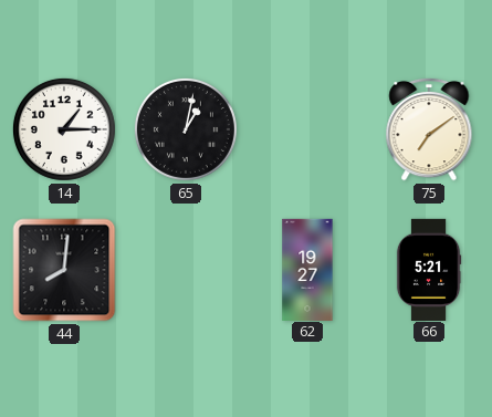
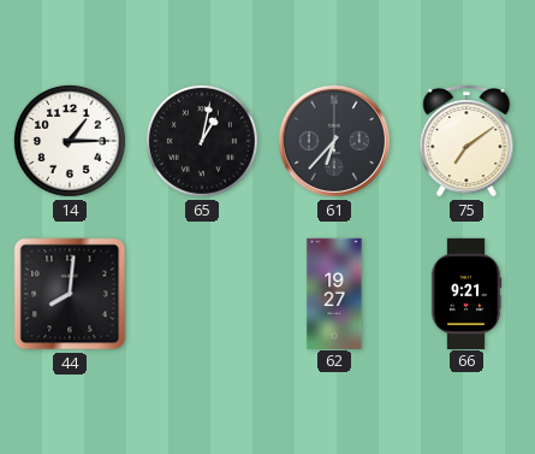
61: none -> 6:37 (334, 141)
66: 5:21 -> 9:21 (466, 293)
